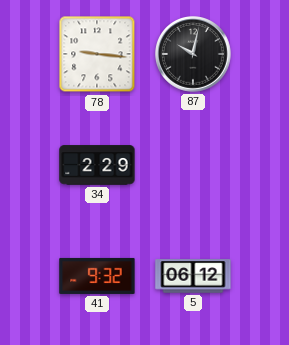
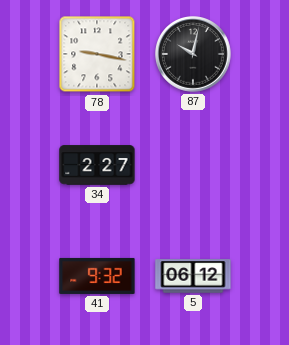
78: 9:16 -> 9:17 (97, 54)
34: 2:29 -> 2:27 (97, 165)
